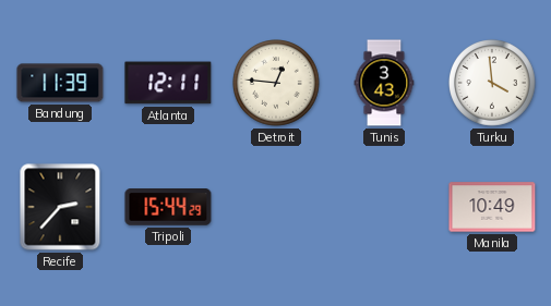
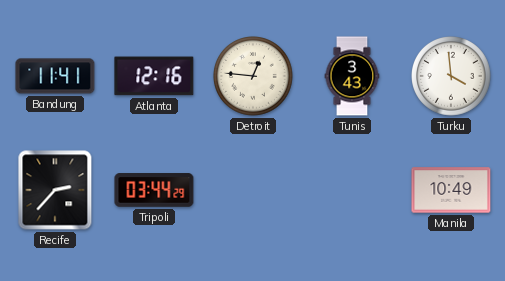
Bandung: 11:39 -> 11:41 (55, 76)
Atlanta: 12:11 -> 12:16 (154, 76)
Tripoli: 15:44 -> 03:44 (154, 190)
